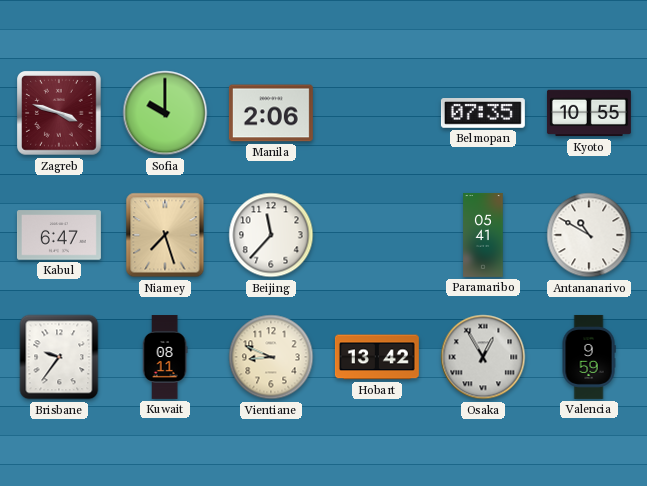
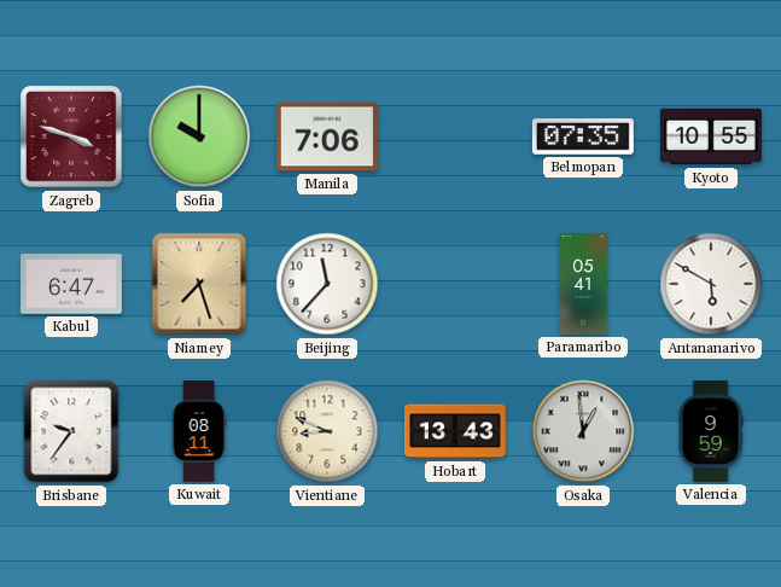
Manila: 2:06 -> 7:06 (327, 136)
Antananarivo: 10:50 -> 5:50 (711, 284)
Hobart: 13:42 -> 13:43 (455, 431)
Osaka: 12:55 -> 12:59 (583, 431)
